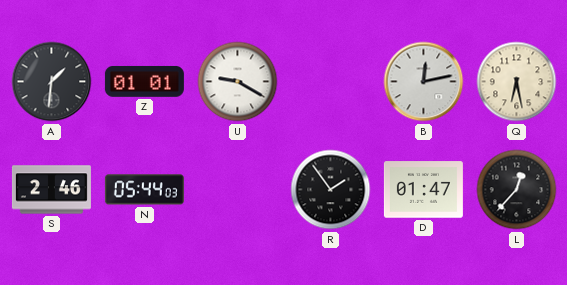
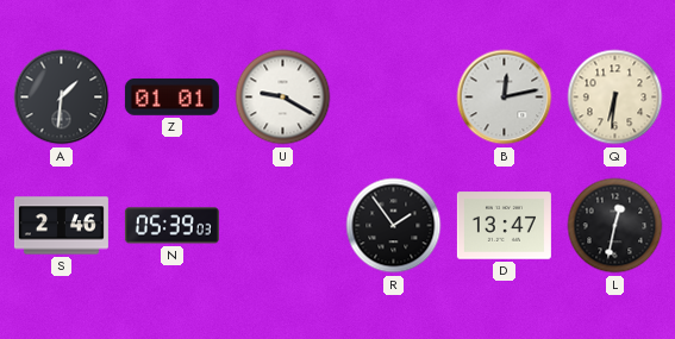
Q: 6:28 -> 6:31 (615, 98)
N: 05:44 -> 05:39 (171, 226)
D: 01:47 -> 13:47 (504, 226)
L: 12:37 -> 12:32 (615, 226)
